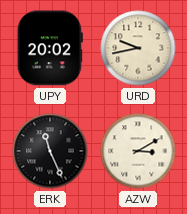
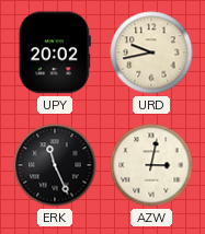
AZW: 3:10 -> 3:02 (151, 165)
